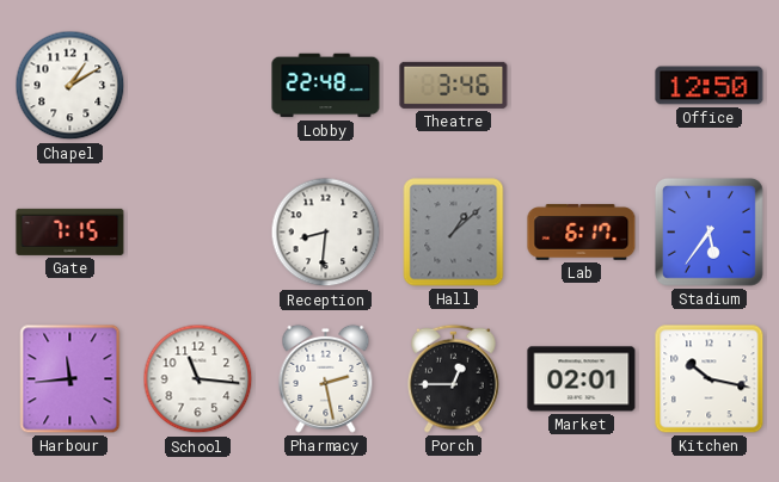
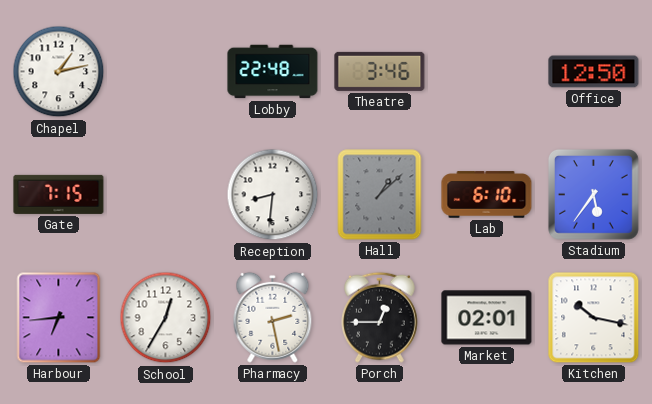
Chapel: 1:10 -> 1:13 (59, 72)
Lab: 6:17 -> 6:10 (487, 195)
Harbour: 11:44 -> 6:44 (59, 318)
School: 11:16 -> 12:35 (166, 318)
